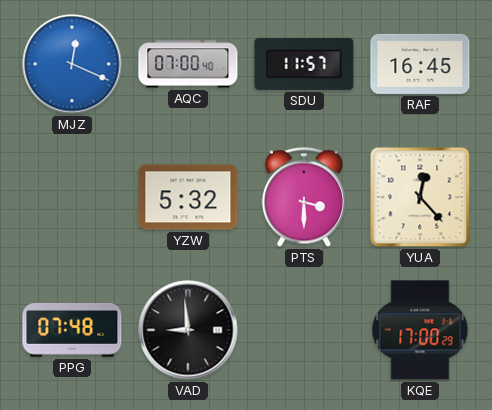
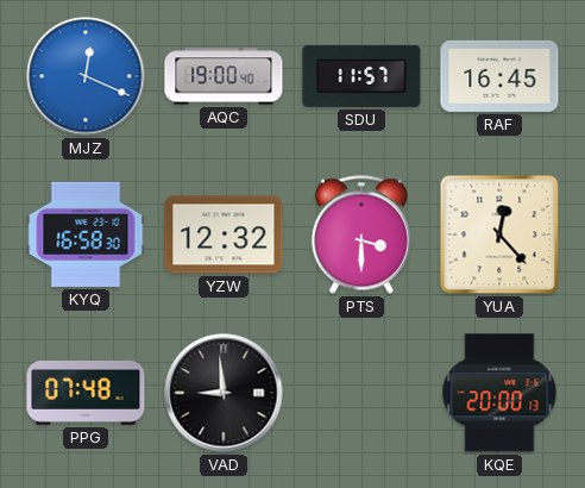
AQC: 07:00 -> 19:00 (224, 76)
KYQ: none -> 16:58 (86, 234)
YZW: 5:32 -> 12:32 (224, 234)
KQE: 17:00 -> 20:00 (499, 393)
